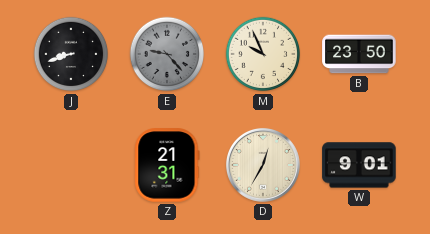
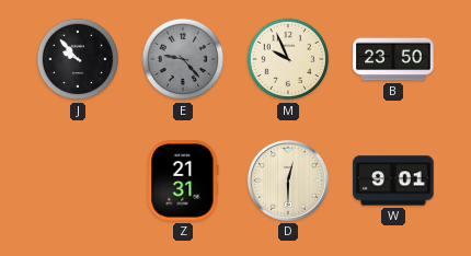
J: 8:42 -> 9:53 (78, 59)
D: 12:35 -> 12:30 (288, 181)
